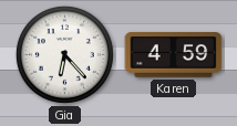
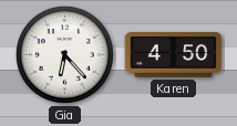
Karen: 4:59 -> 4:50 (174, 55)
